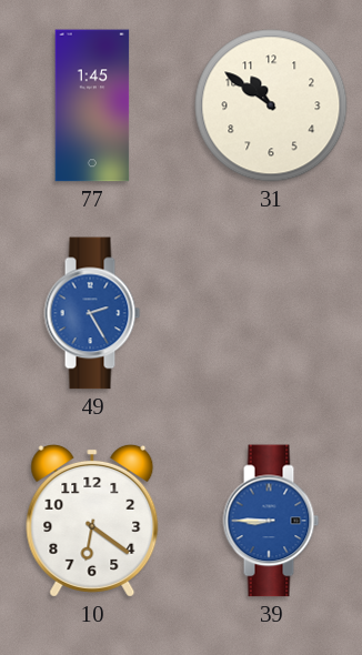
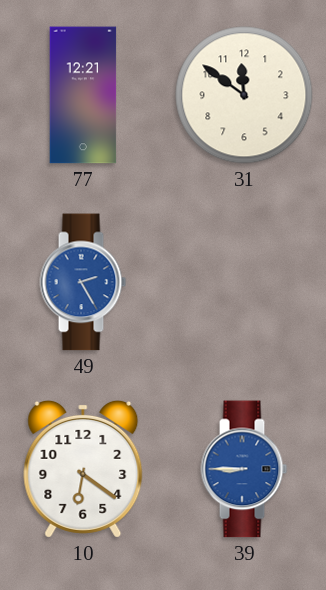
77: 1:45 -> 12:21 (83, 95)
31: 10:51 -> 11:51 (244, 95)
